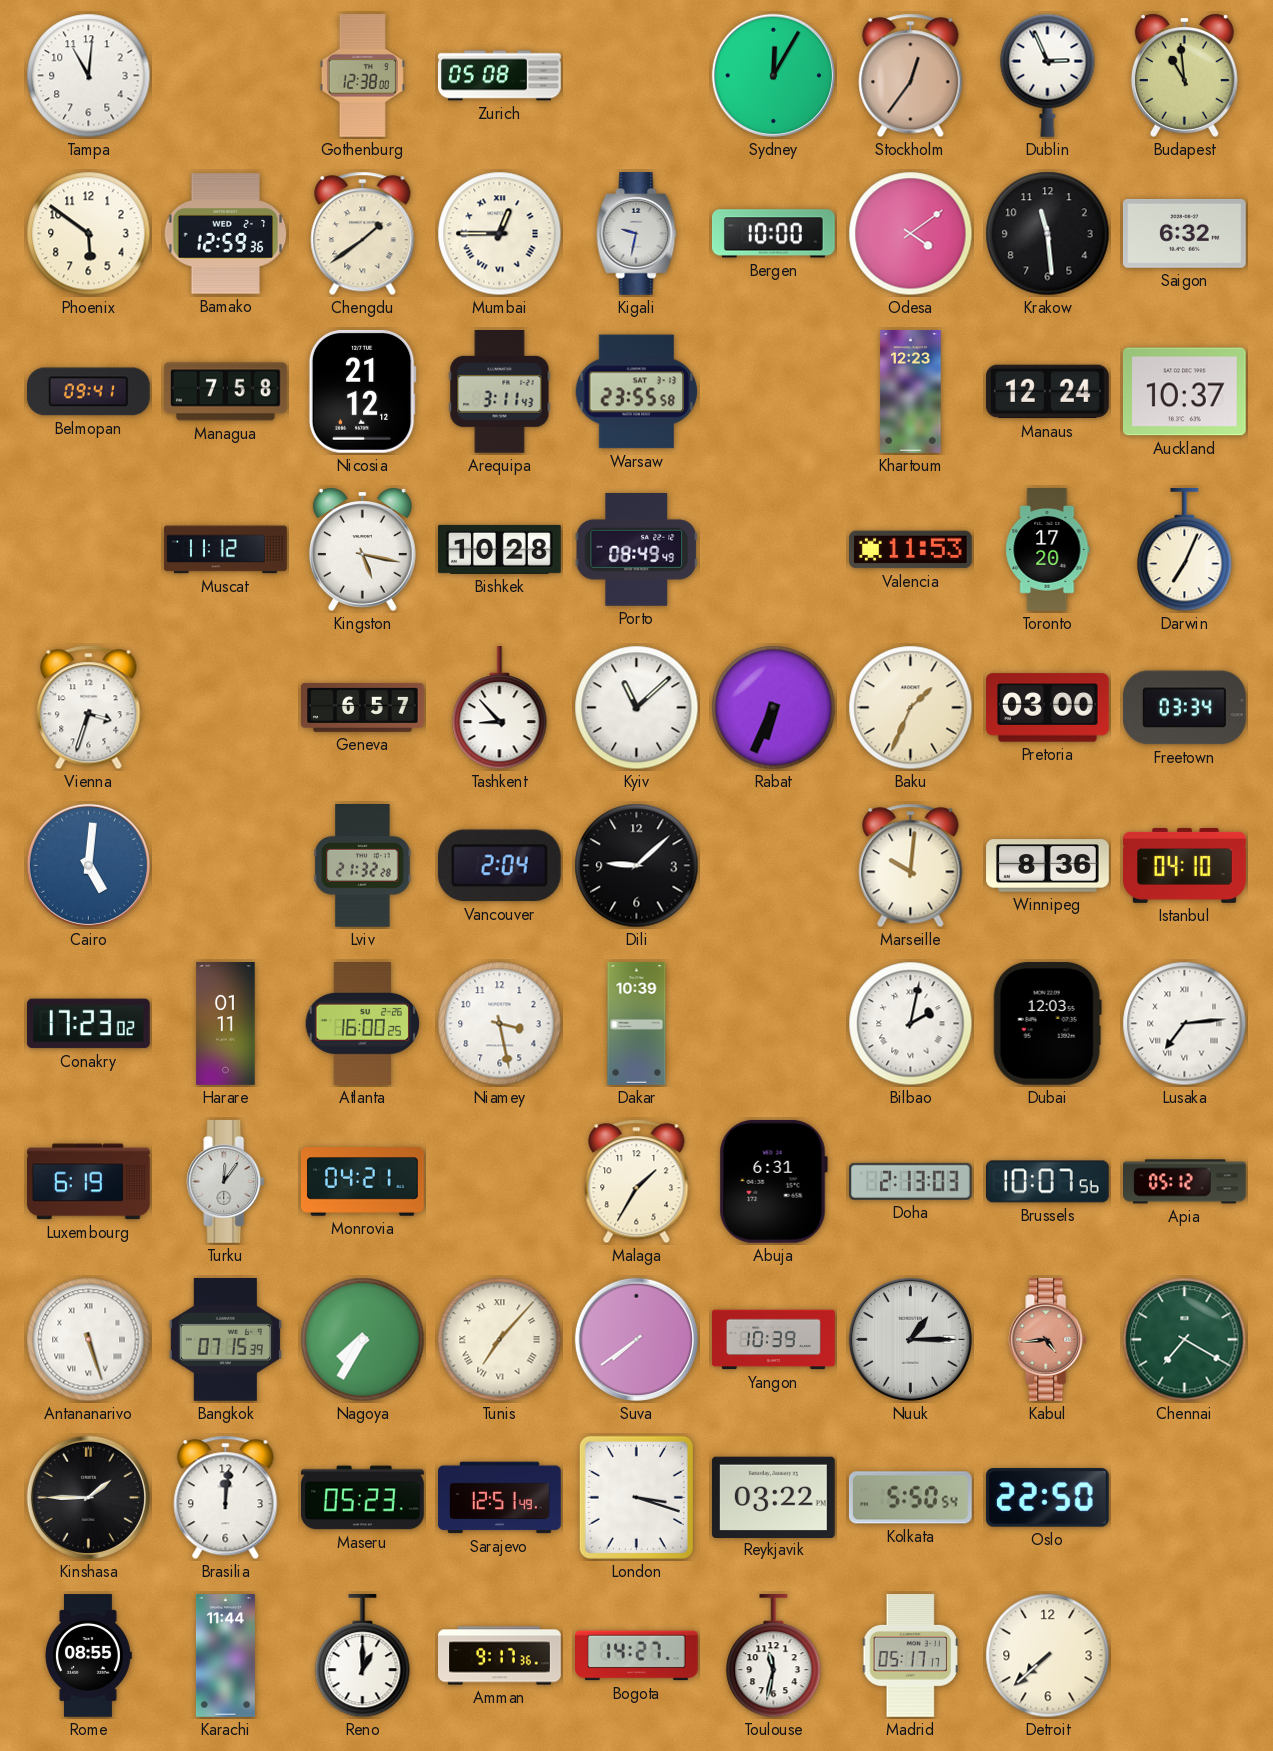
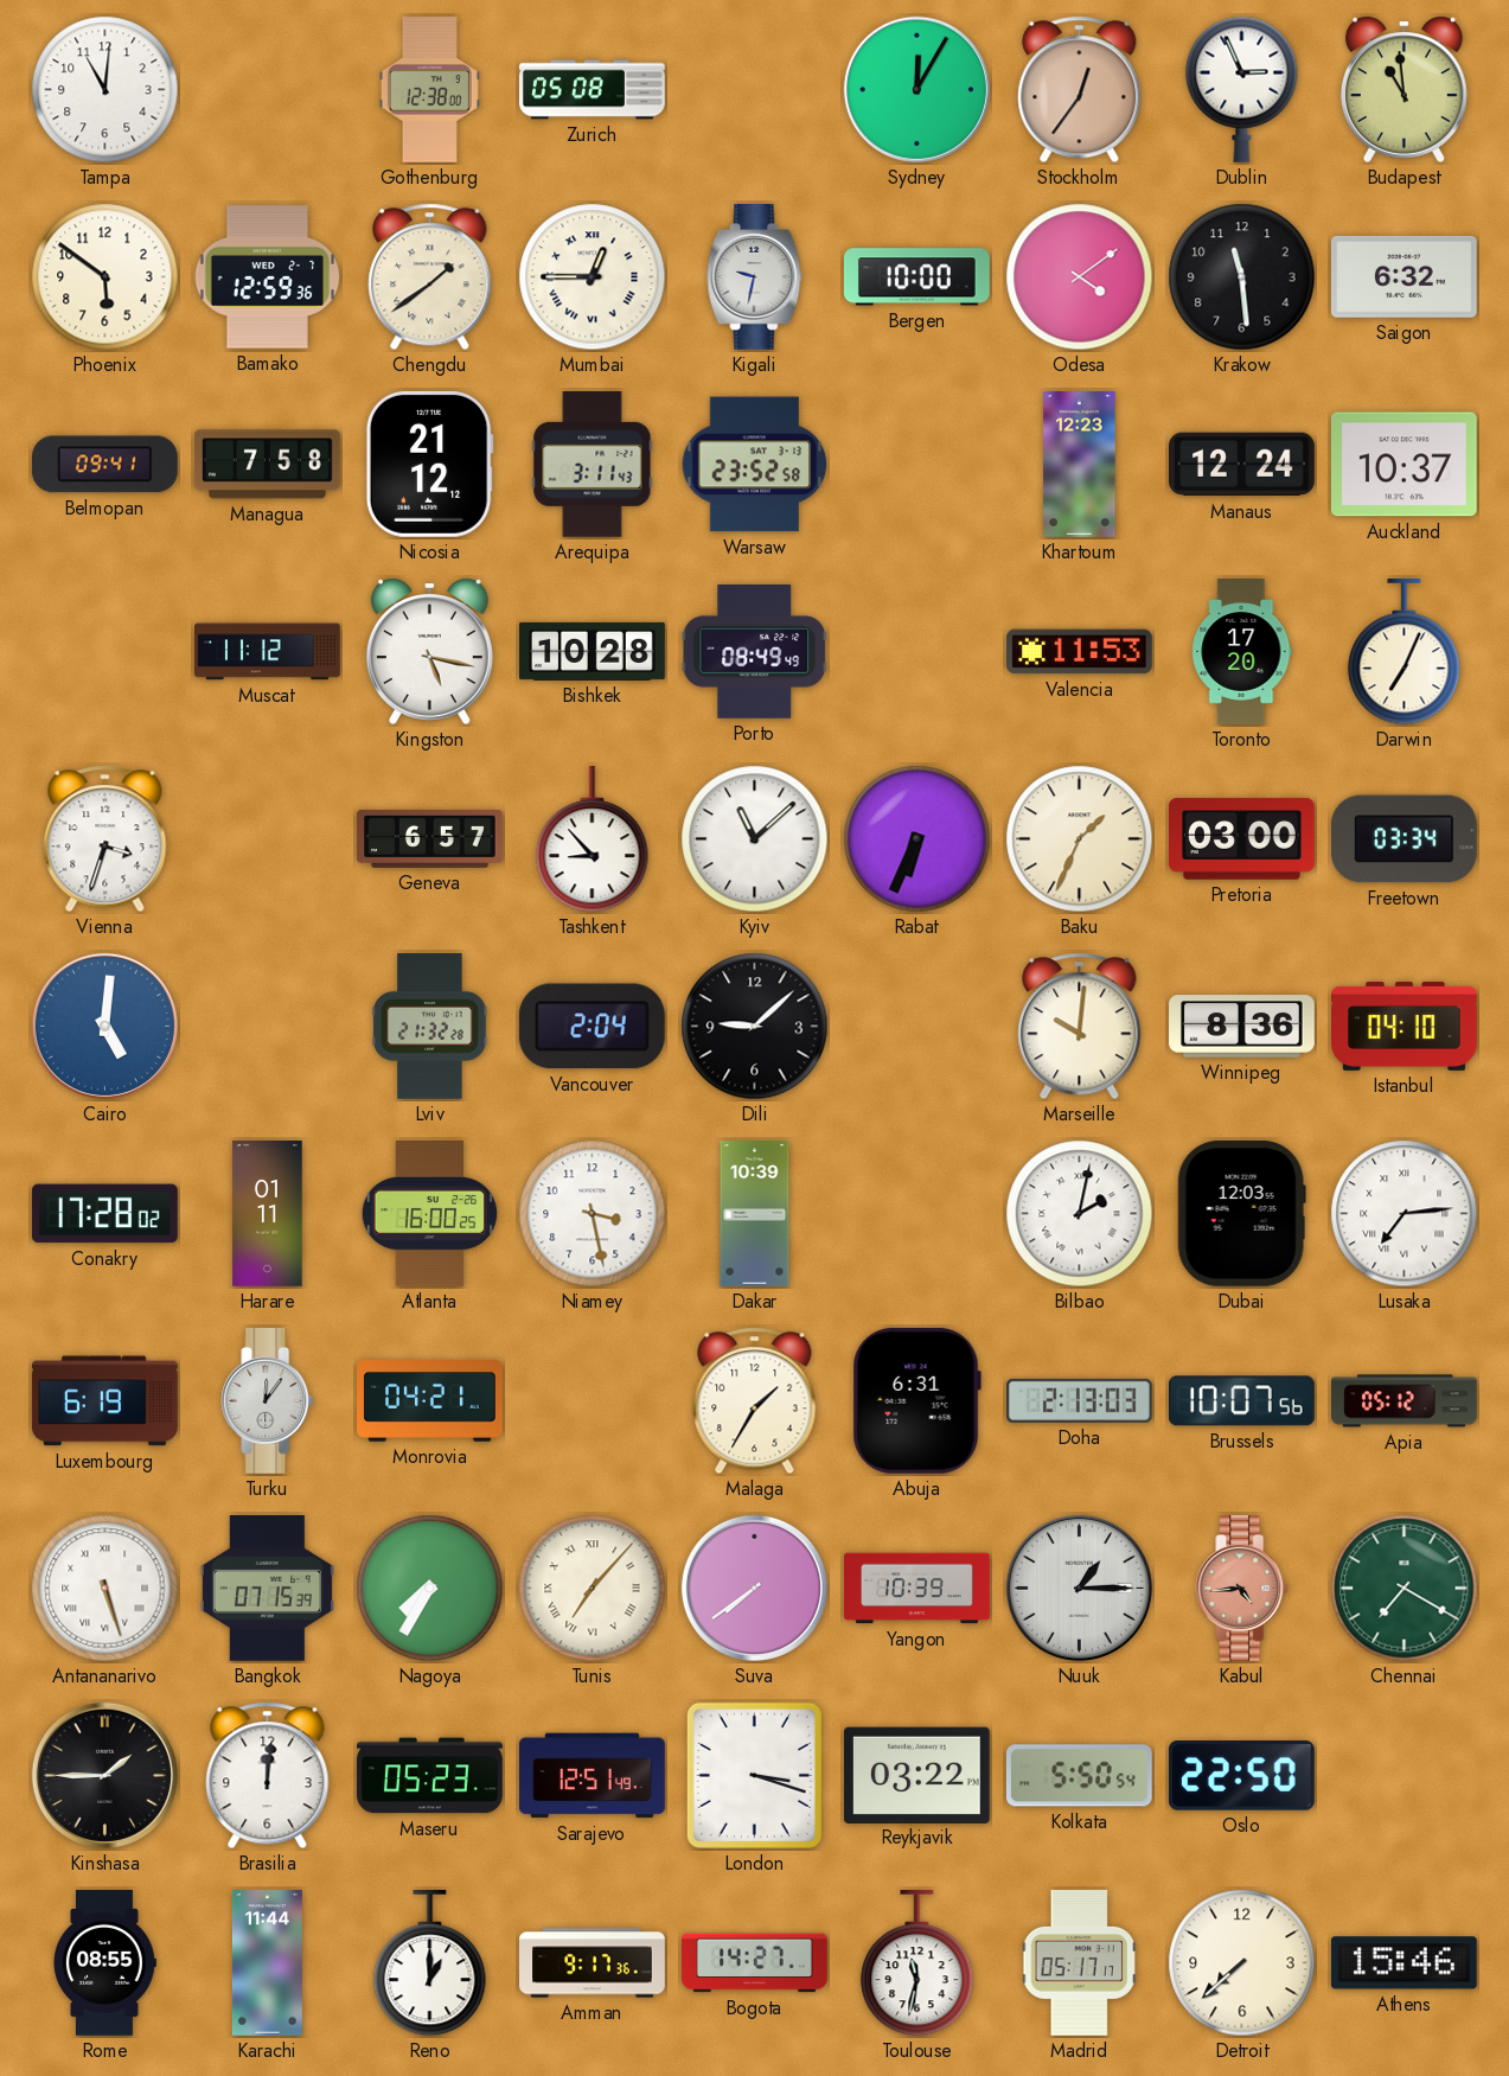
Warsaw: 23:55 -> 23:52 (755, 465)
Conakry: 17:23 -> 17:28 (105, 1214)
Athens: none -> 15:46 (1404, 1963)
